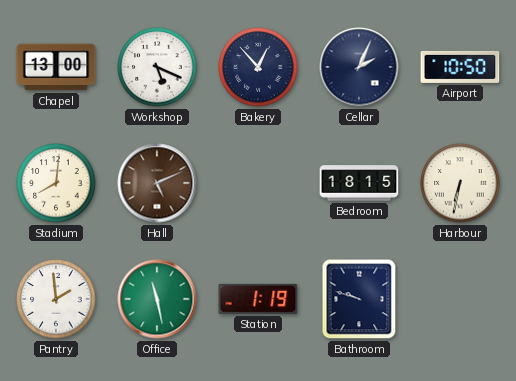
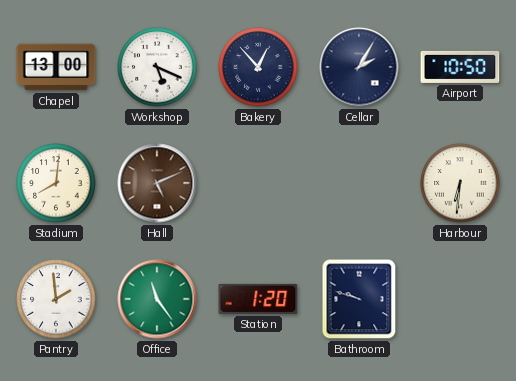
Cellar: 2:04 -> 2:05 (359, 67)
Bedroom: 18:15 -> none (359, 183)
Harbour: 6:32 -> 6:31 (460, 183)
Office: 11:28 -> 11:24 (157, 299)
Station: 1:19 -> 1:20 (258, 299)
